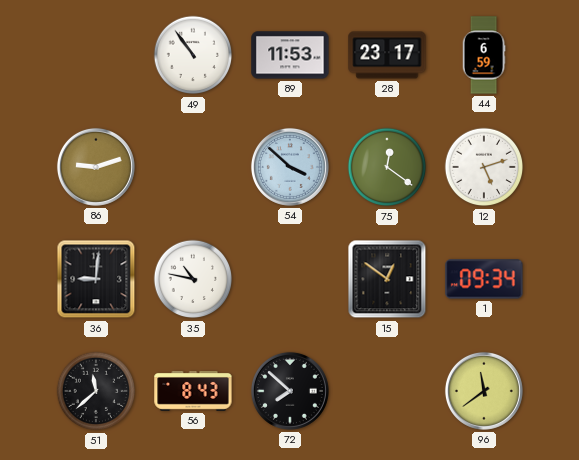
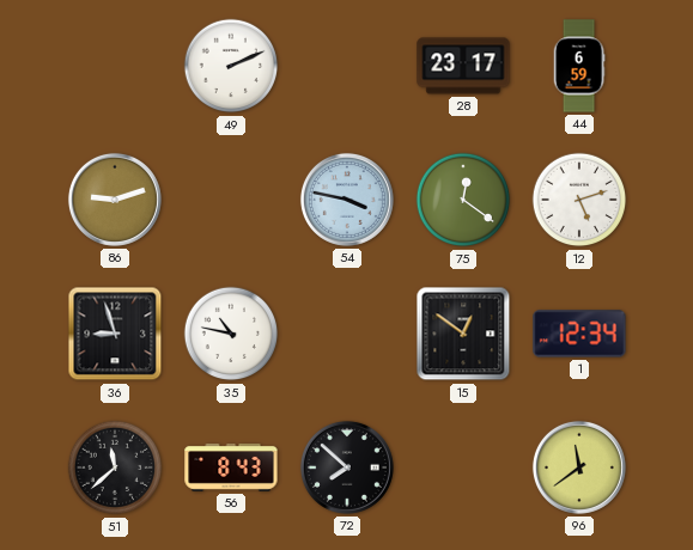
49: 10:54 -> 2:11 (231, 66)
89: 11:53 -> none (290, 55)
54: 3:52 -> 3:47 (347, 200)
36: 9:01 -> 8:57 (115, 334)
1: 09:34 -> 12:34 (579, 334)
